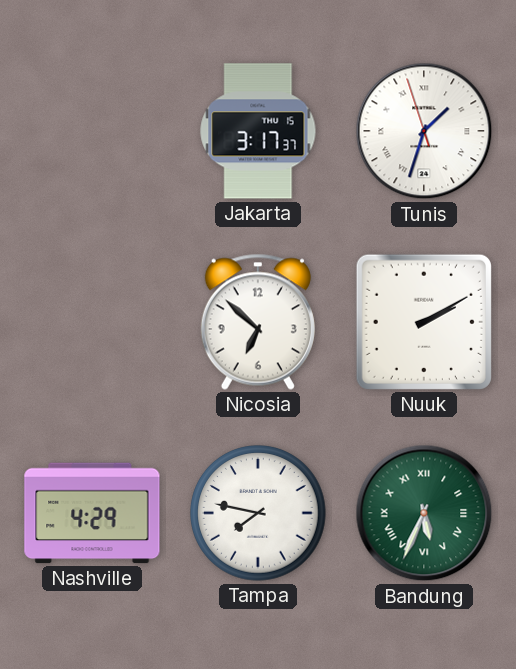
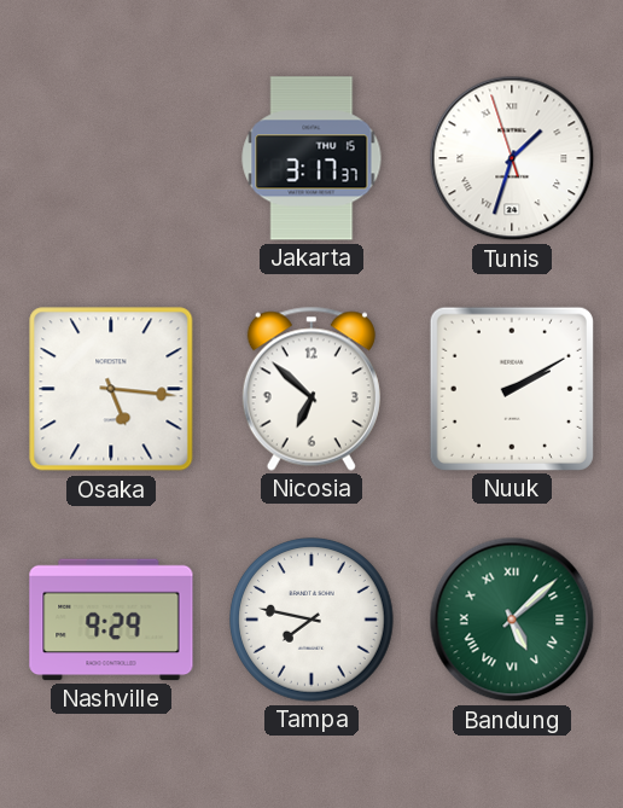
Osaka: none -> 5:16 (111, 389)
Nashville: 4:29 -> 9:29 (111, 620)
Bandung: 5:34 -> 5:08 (512, 620)
